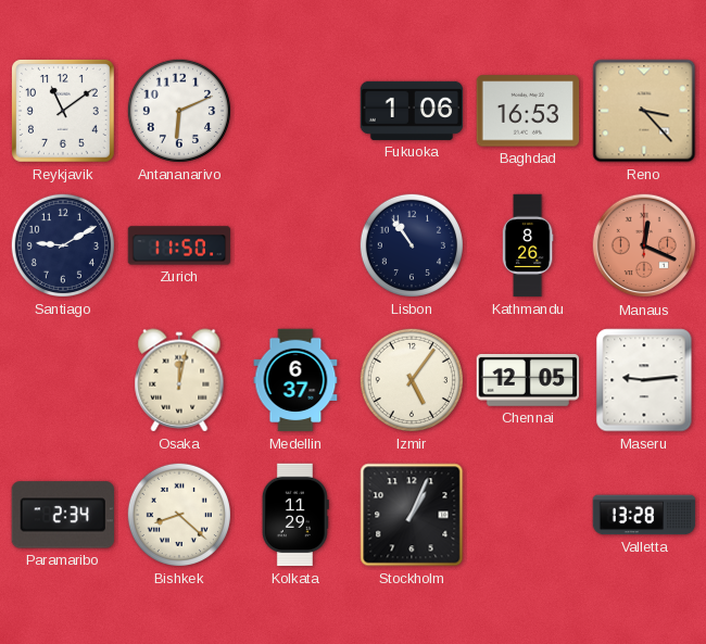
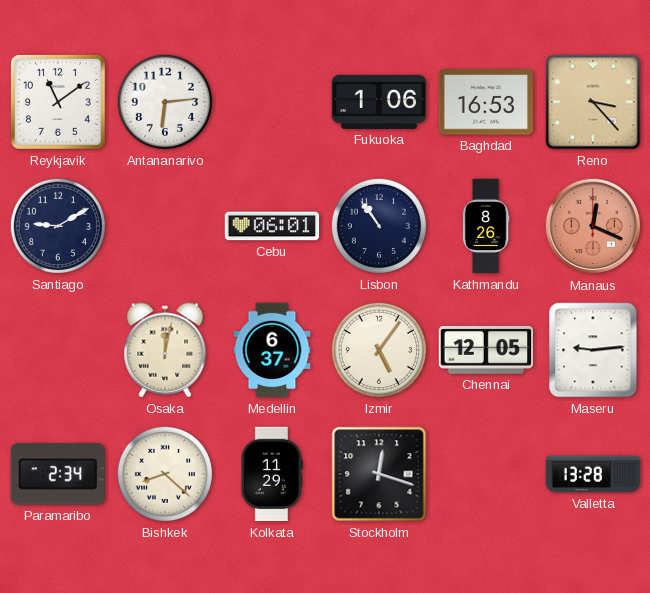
Antananarivo: 6:11 -> 6:14 (165, 102)
Zurich: 11:50 -> none (179, 245)
Cebu: none -> 06:01 (272, 226)
Stockholm: 1:04 -> 12:18 (379, 474)
